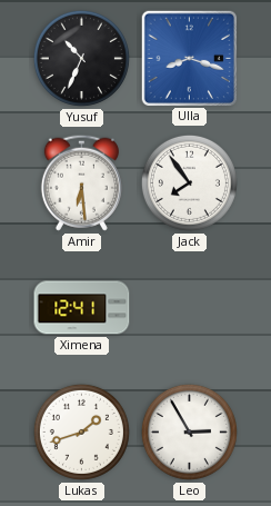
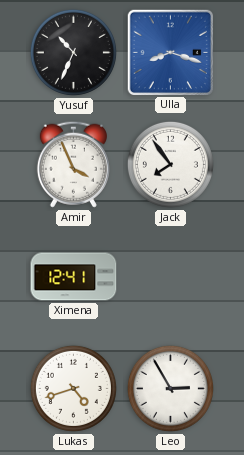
Amir: 6:29 -> 3:56 (73, 164)
Lukas: 1:42 -> 4:42 (73, 388)
